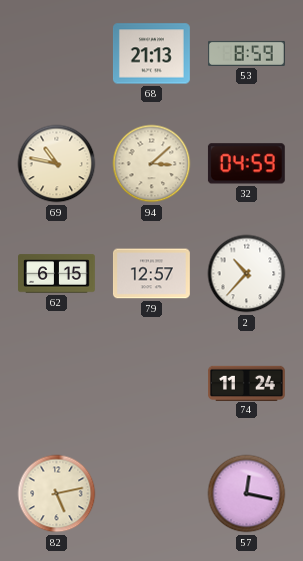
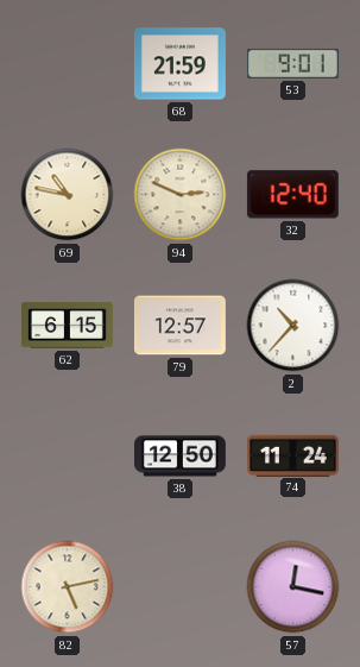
68: 21:13 -> 21:59 (179, 64)
53: 8:59 -> 9:01 (293, 63)
94: 3:08 -> 2:49 (181, 195)
32: 04:59 -> 12:40 (292, 195)
38: none -> 12:50 (181, 457)
